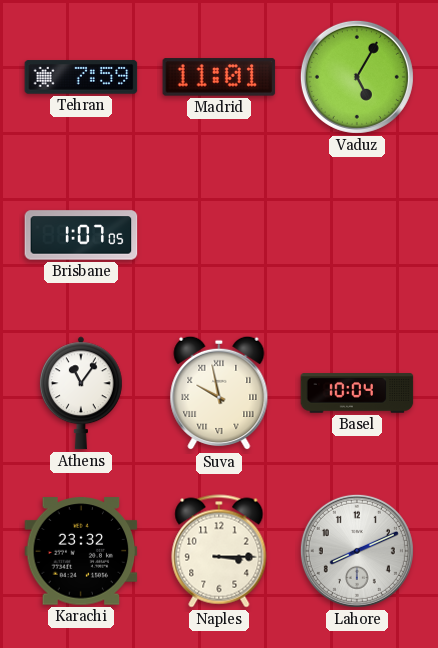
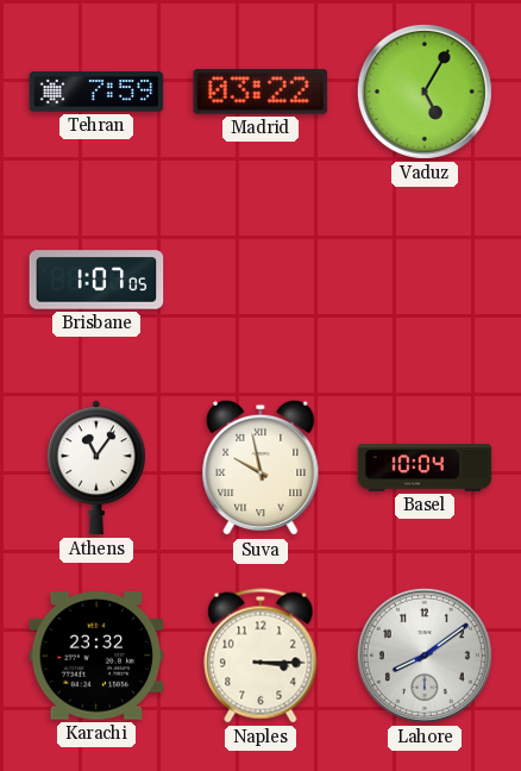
Madrid: 11:01 -> 03:22 (260, 92)
Lahore: 8:11 -> 8:09 (425, 656)
